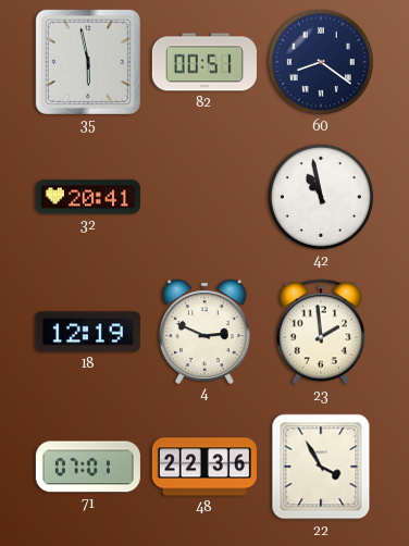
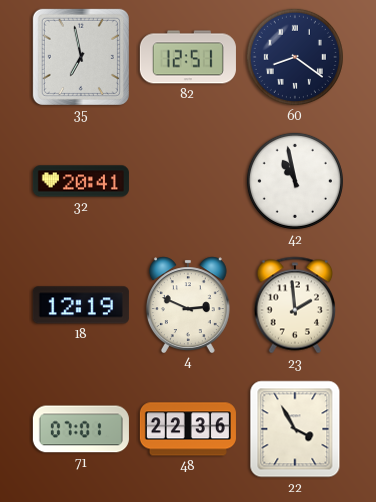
35: 5:58 -> 6:58 (81, 57)
82: 00:51 -> 12:51 (188, 57)
